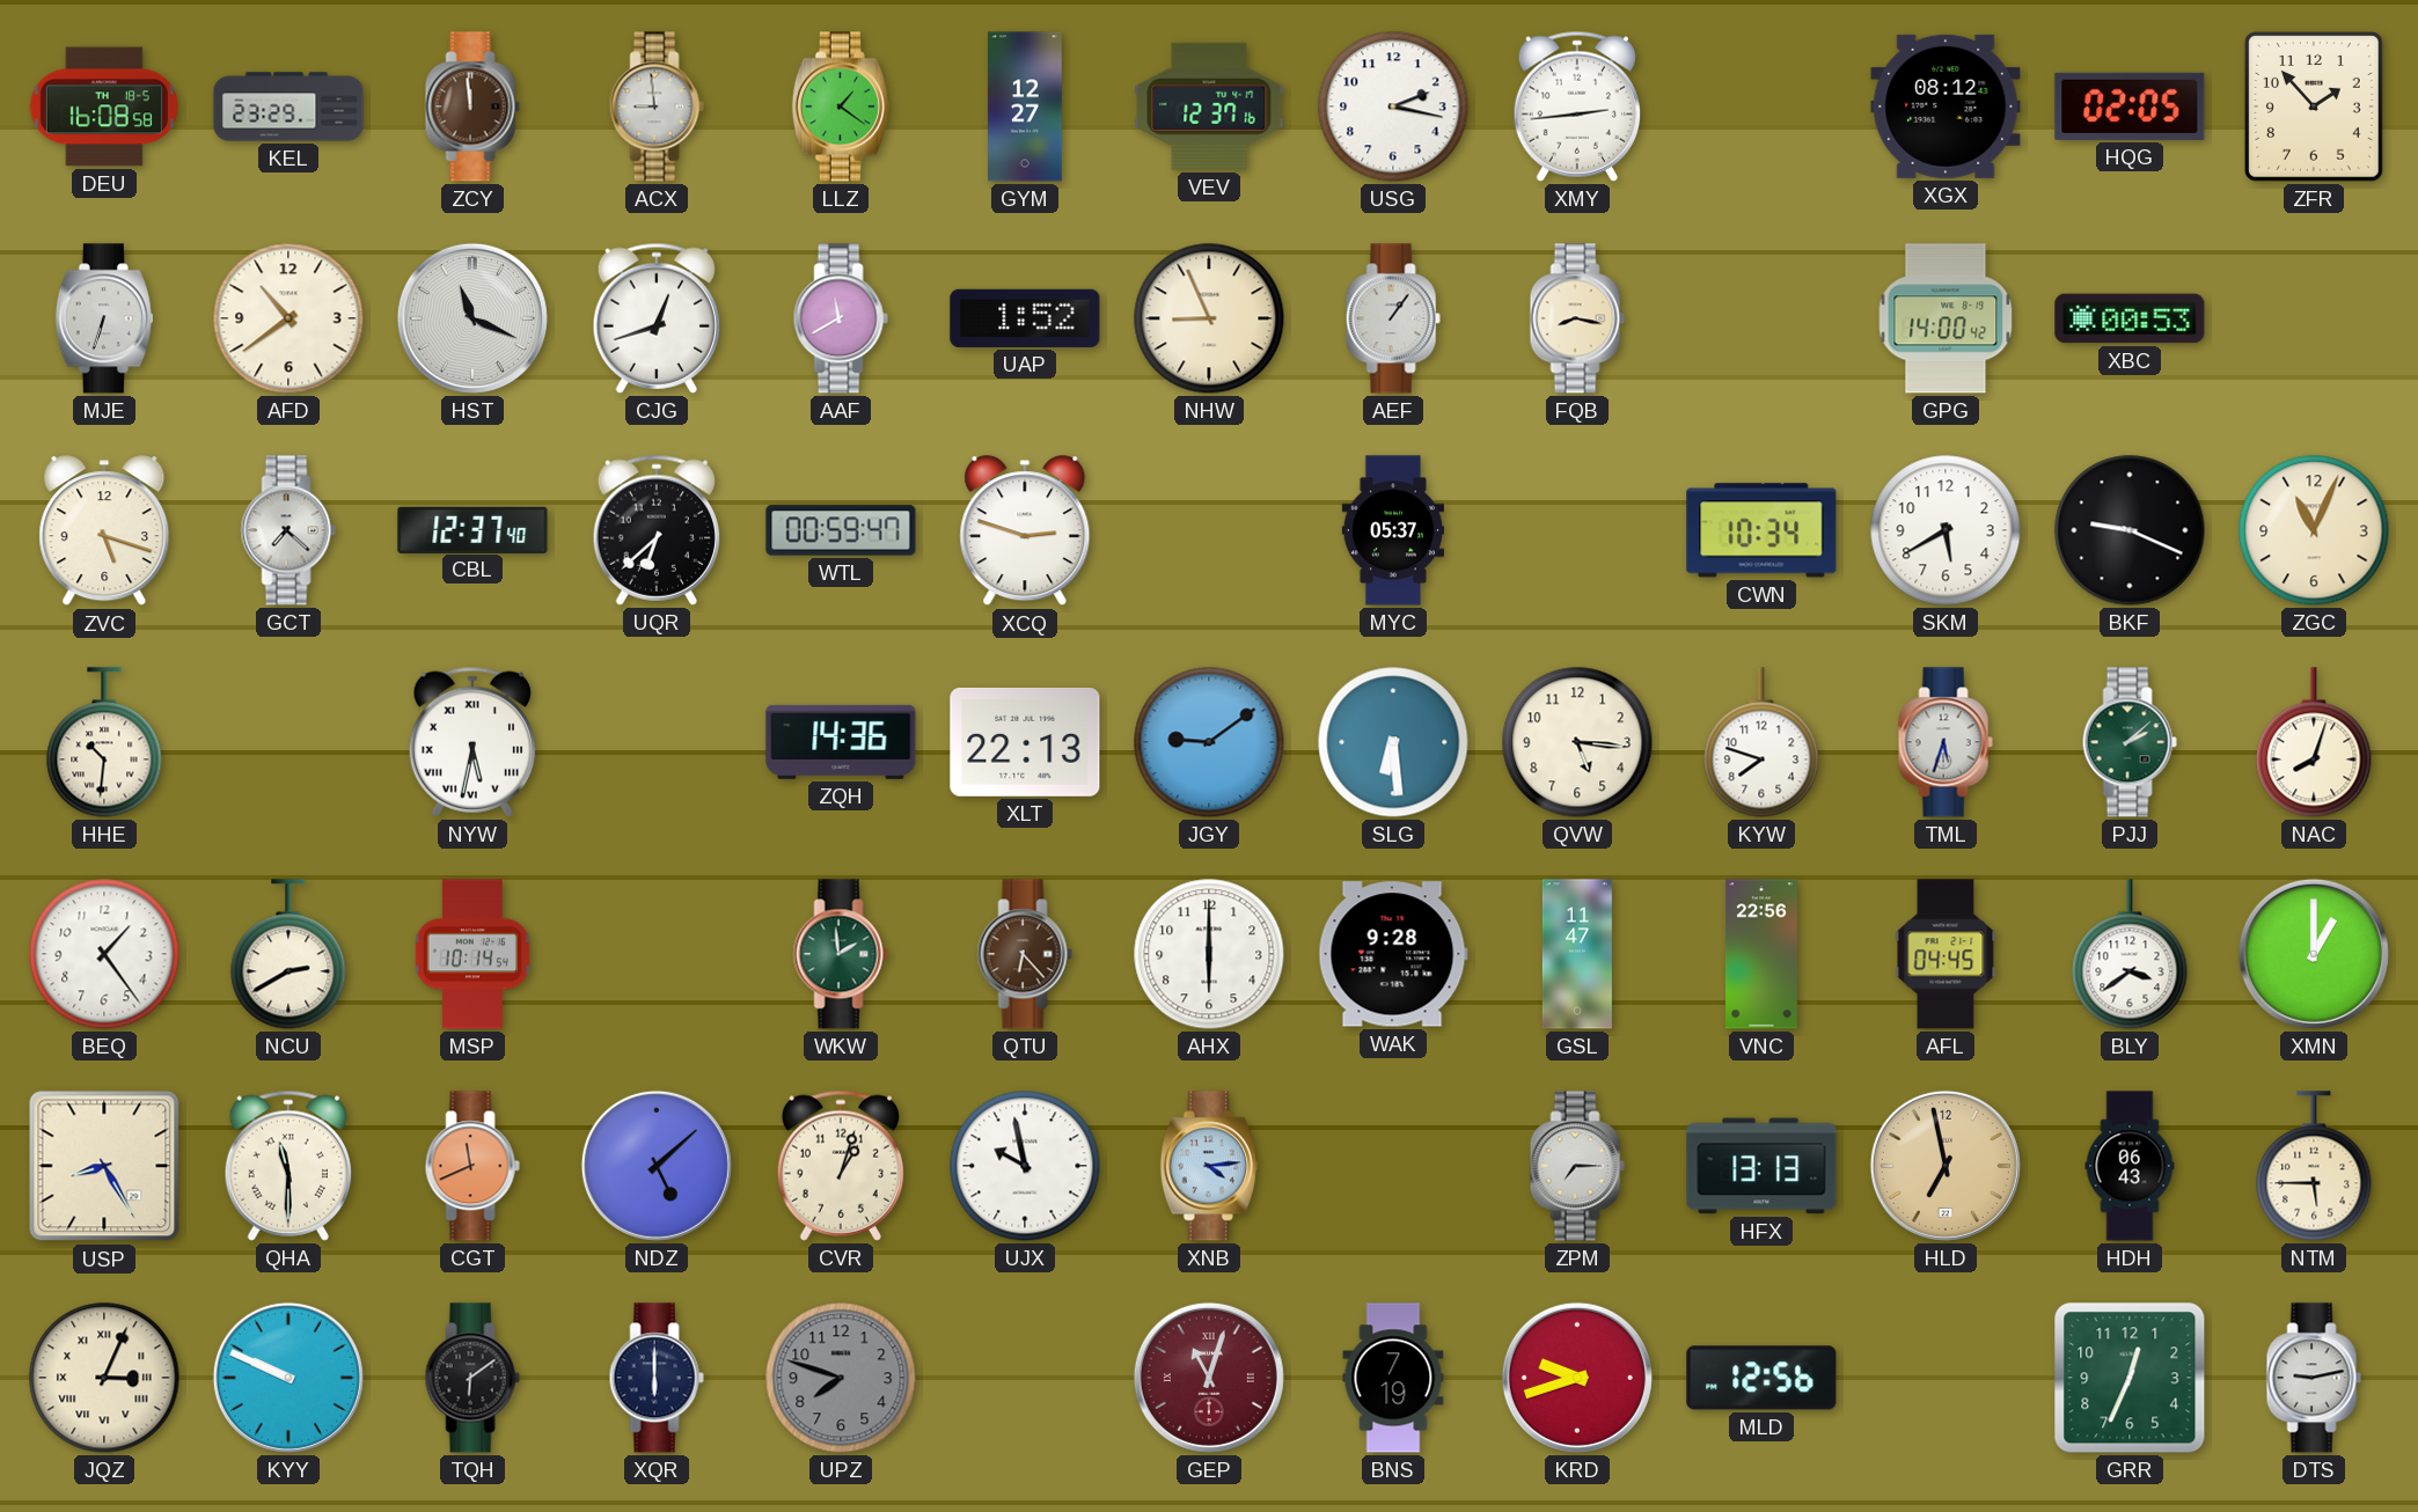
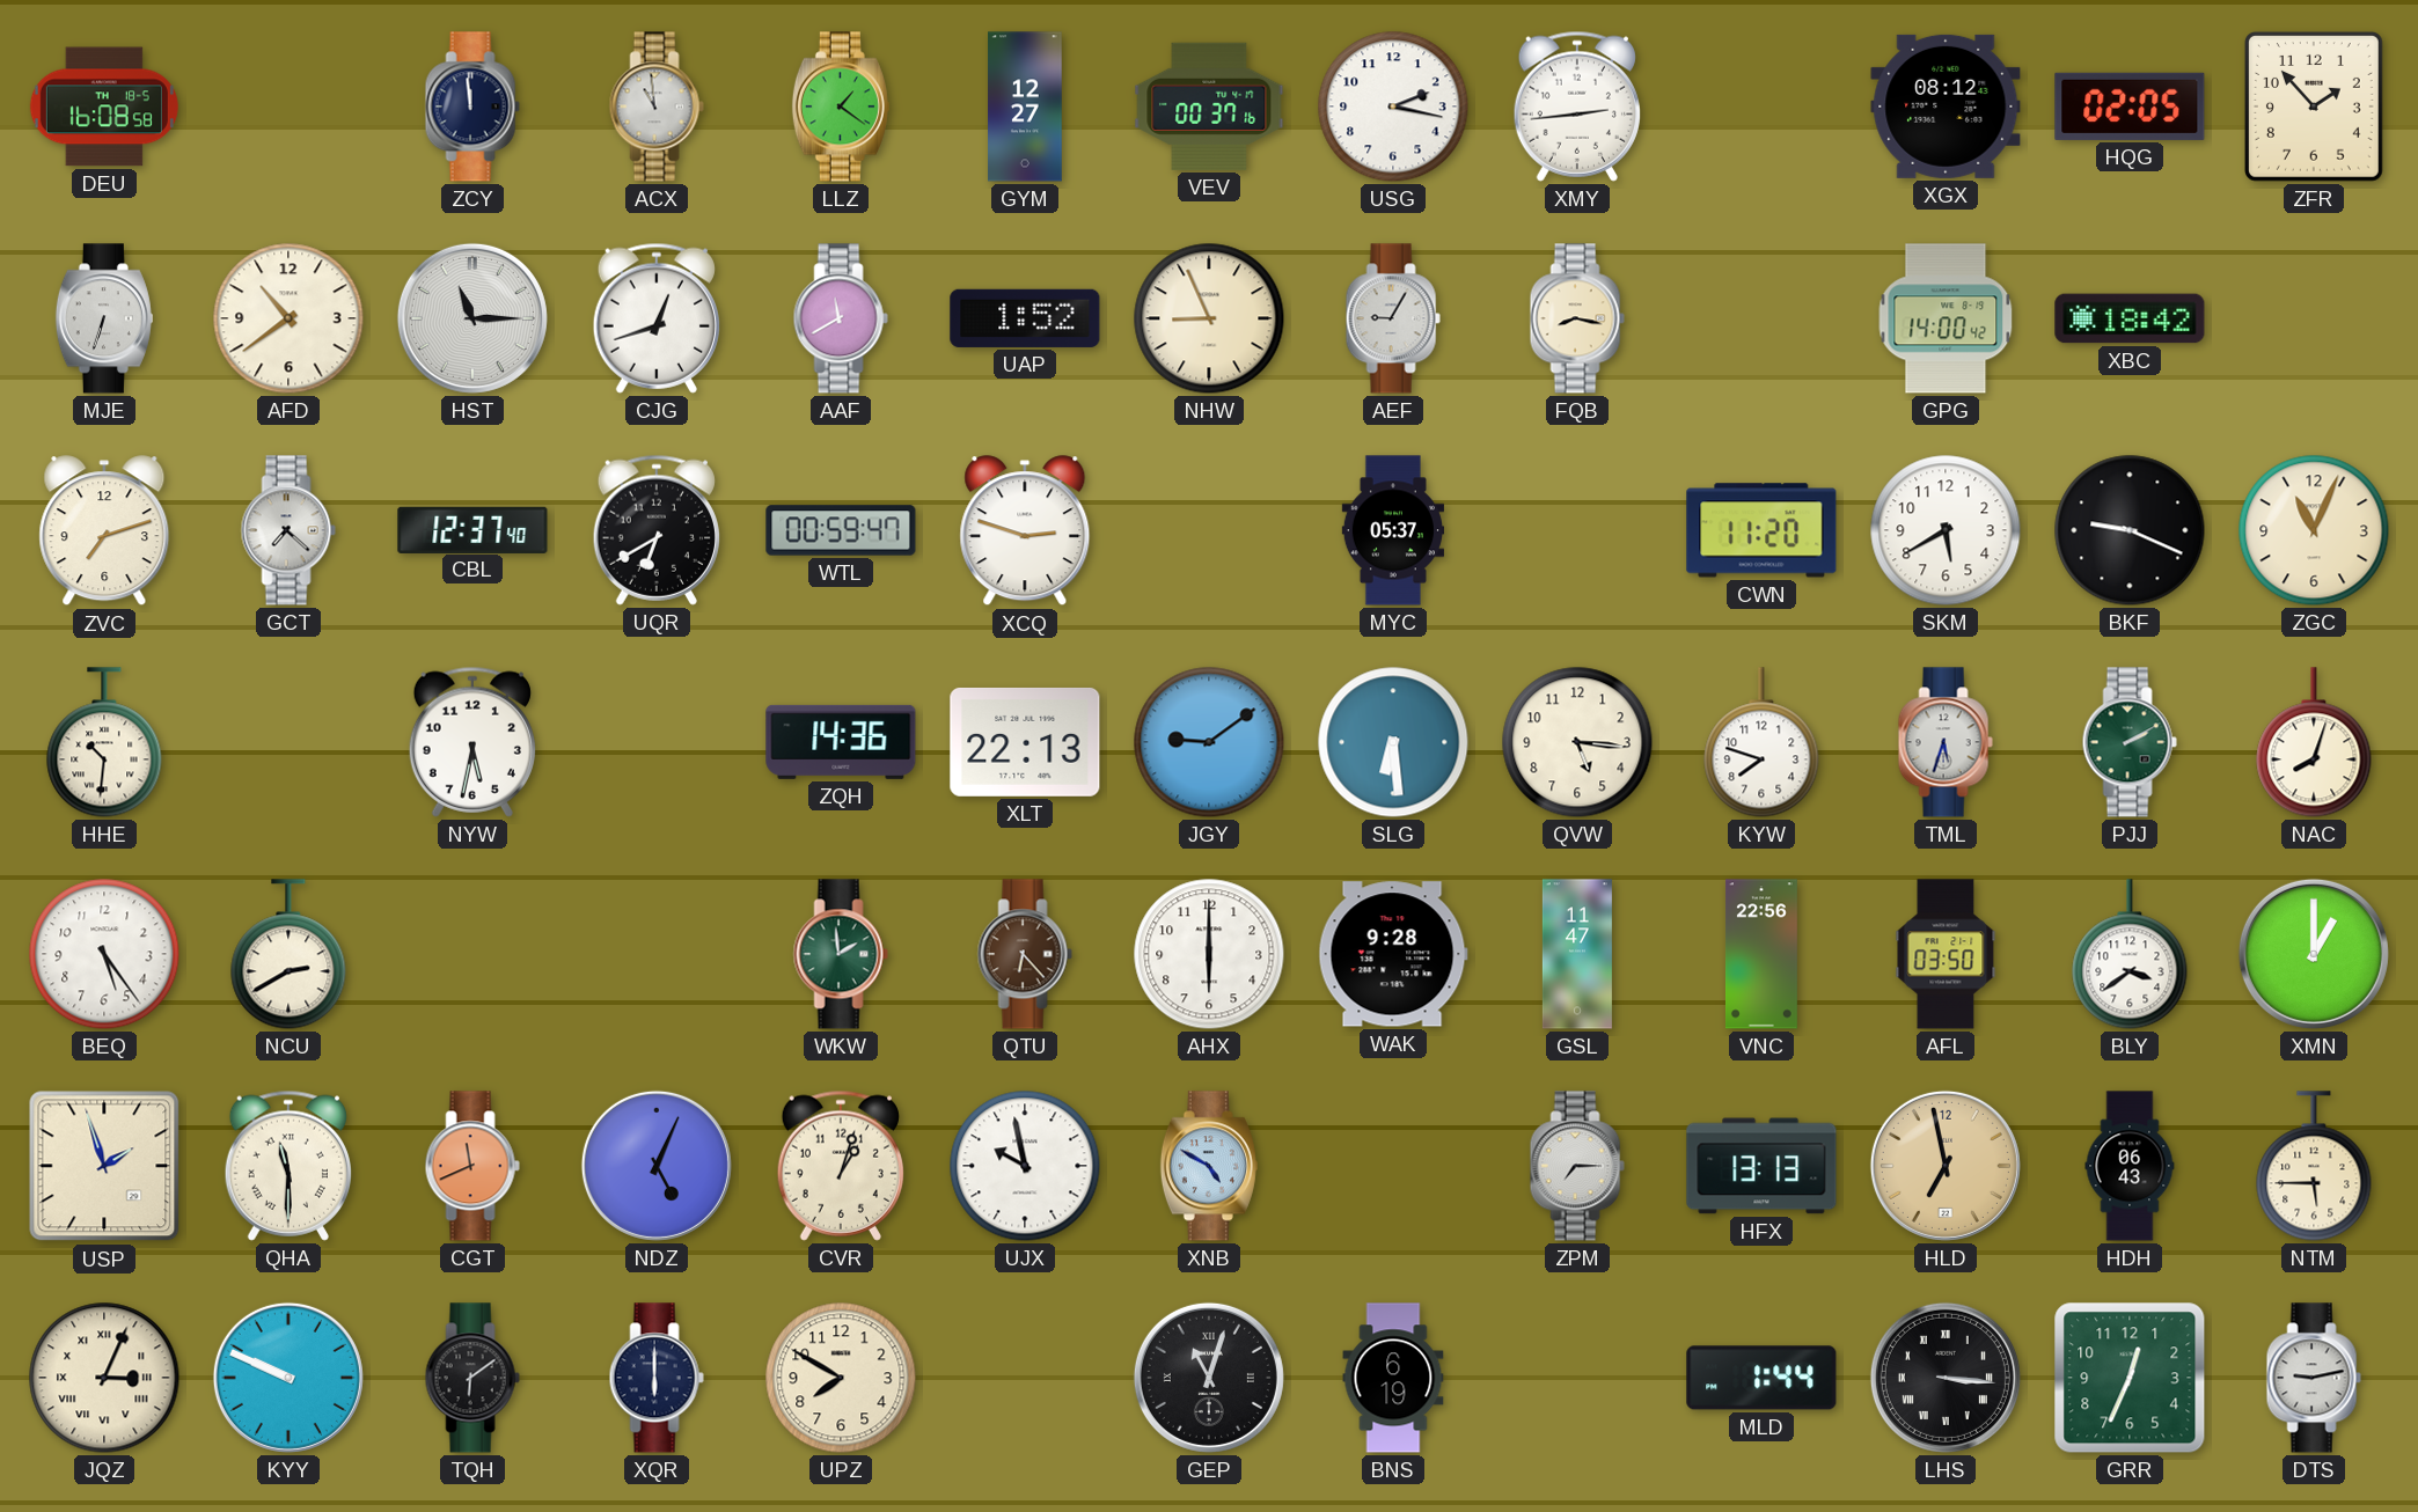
KEL: 23:29 -> none (288, 107)
ZCY dial: brown -> navy (472, 107)
ACX: 8:59 -> 10:59 (657, 107)
VEV: 12:37 -> 00:37 (1209, 107)
HST: 11:19 -> 11:15 (472, 318)
AEF: 1:06 -> 9:05 (1393, 318)
XBC: 00:53 -> 18:42 (2130, 318)
ZVC: 5:18 -> 7:12 (104, 531)
UQR: 6:38 -> 6:40 (655, 530)
CWN: 10:34 -> 11:20 (1761, 530)
NYW numerals: Roman -> Arabic (471, 742)
PJJ: 2:08 -> 2:10 (2130, 742)
BEQ: 1:24 -> 5:24 (104, 954)
MSP: 10:14 -> none (472, 954)
AFL: 04:45 -> 03:50 (1946, 954)
USP: 8:25 -> 1:57 (104, 1166)
NDZ: 5:08 -> 5:04 (657, 1166)
XNB: 4:14 -> 4:50 (1209, 1166)
UPZ: 7:48 -> 7:50 (841, 1378)
UPZ dial: grey -> cream (841, 1378)
GEP dial: burgundy -> black (1209, 1378)
BNS: 7:19 -> 6:19 (1393, 1378)
KRD: 9:42 -> none (1577, 1378)
MLD: 12:56 -> 1:44 (1761, 1378)
LHS: none -> 3:16 (1946, 1378)
